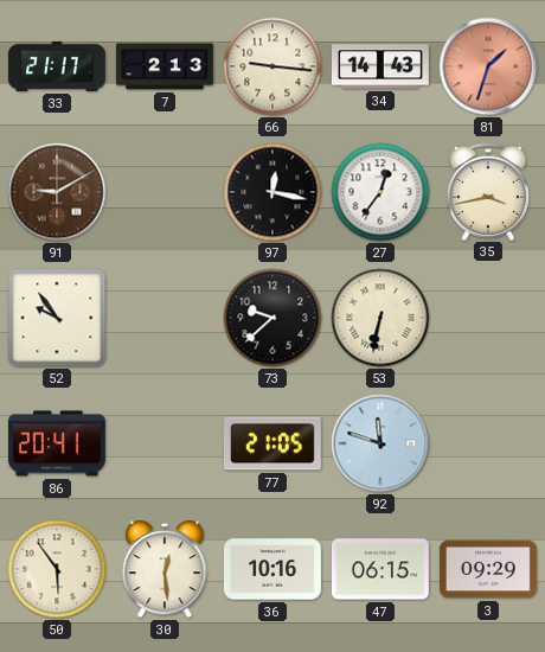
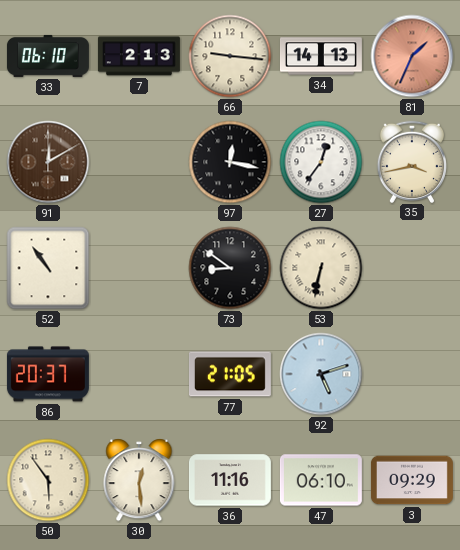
33: 21:17 -> 06:10 (48, 56)
34: 14:43 -> 14:13 (321, 56)
81: 1:33 -> 1:34 (412, 56)
91: 9:10 -> 12:10 (48, 162)
52: 9:54 -> 10:54 (48, 268)
73: 9:38 -> 8:51 (230, 268)
86: 20:41 -> 20:37 (48, 374)
92: 11:48 -> 5:12 (321, 374)
36: 10:16 -> 11:16 (230, 480)
47: 06:15 -> 06:10 (321, 480)
